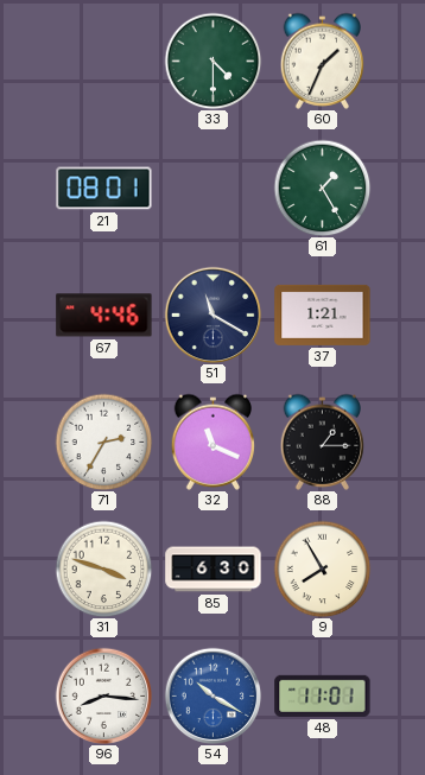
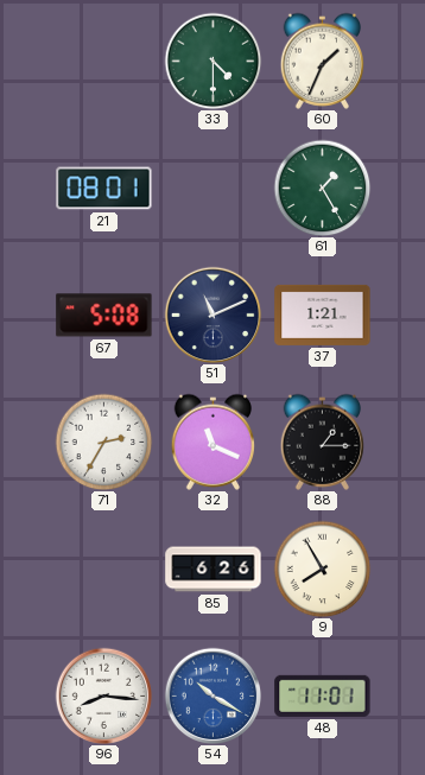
67: 4:46 -> 5:08 (104, 316)
51: 11:20 -> 11:11 (213, 315)
31: 3:48 -> none (103, 568)
85: 6:30 -> 6:26 (214, 570)
